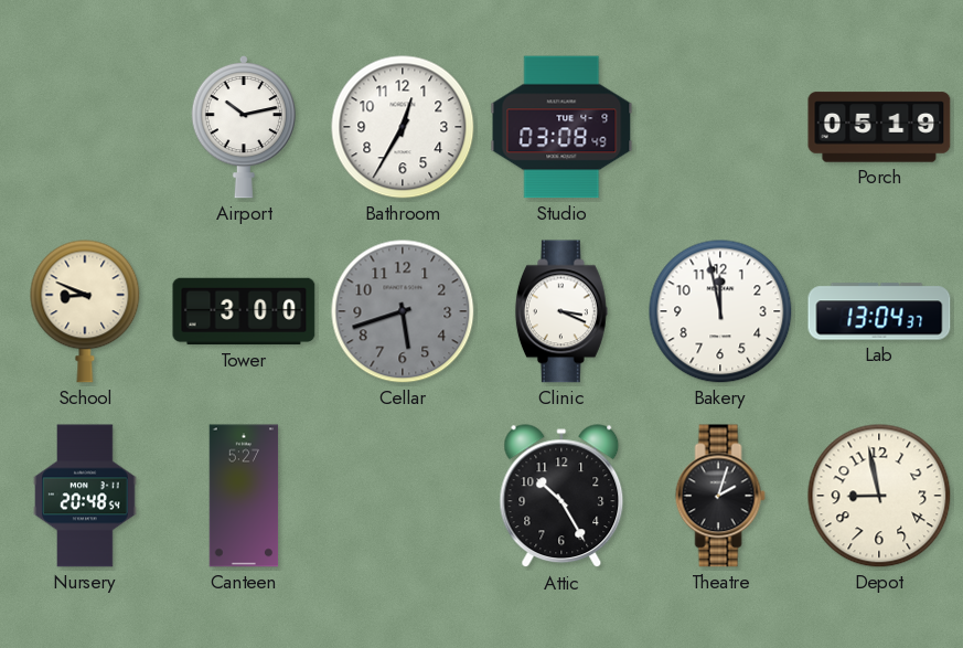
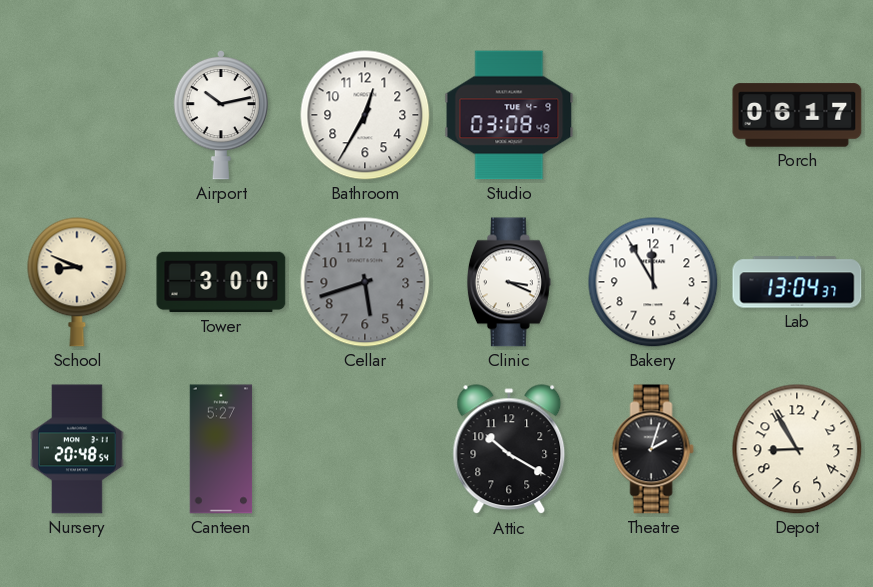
Porch: 05:19 -> 06:17 (797, 115)
Bakery: 11:58 -> 11:55 (653, 282)
Attic: 10:25 -> 10:20 (509, 450)
Depot: 8:58 -> 8:55 (797, 449)
